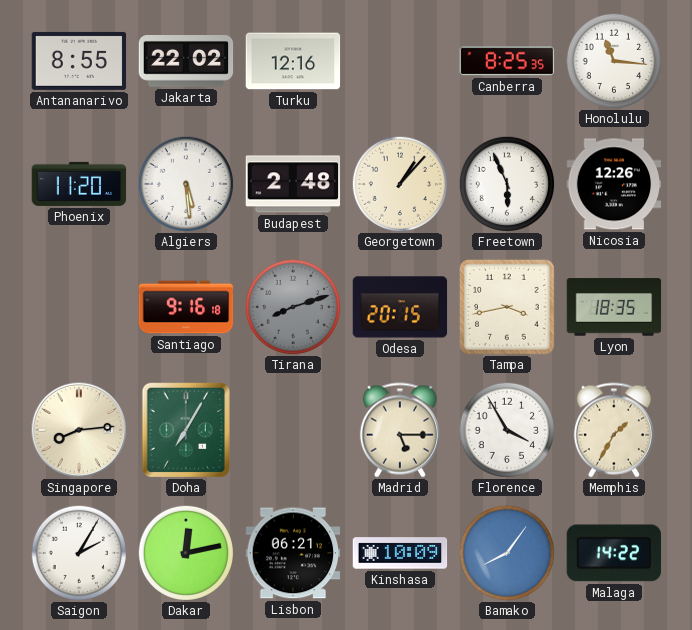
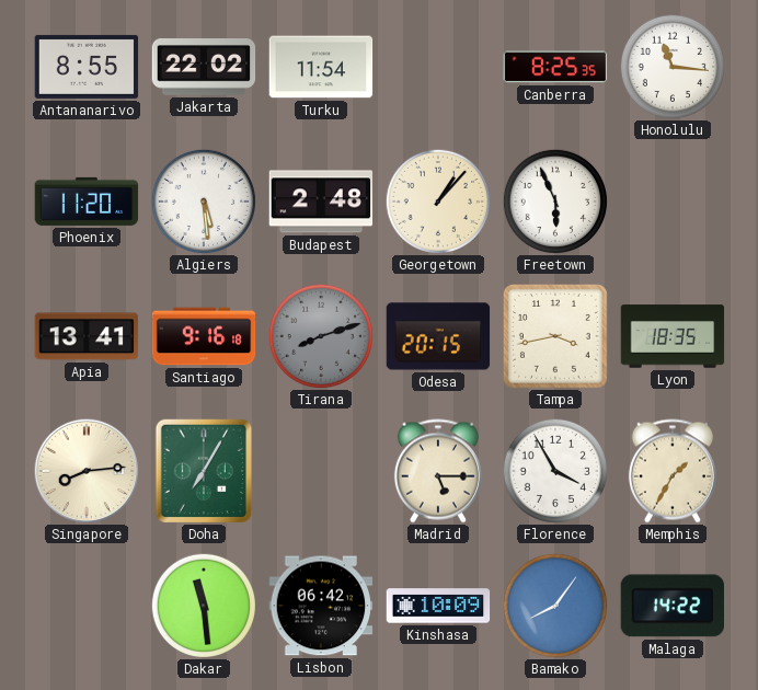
Turku: 12:16 -> 11:54 (321, 67)
Nicosia: 12:26 -> none (614, 184)
Apia: none -> 13:41 (87, 336)
Saigon: 2:05 -> none (78, 552)
Dakar: 12:13 -> 11:29 (203, 605)
Lisbon: 06:21 -> 06:42 (321, 606)
